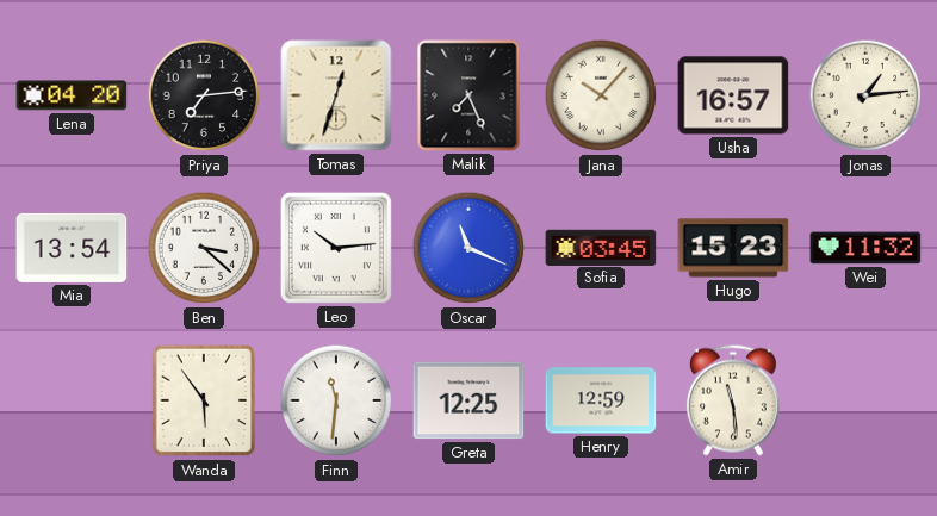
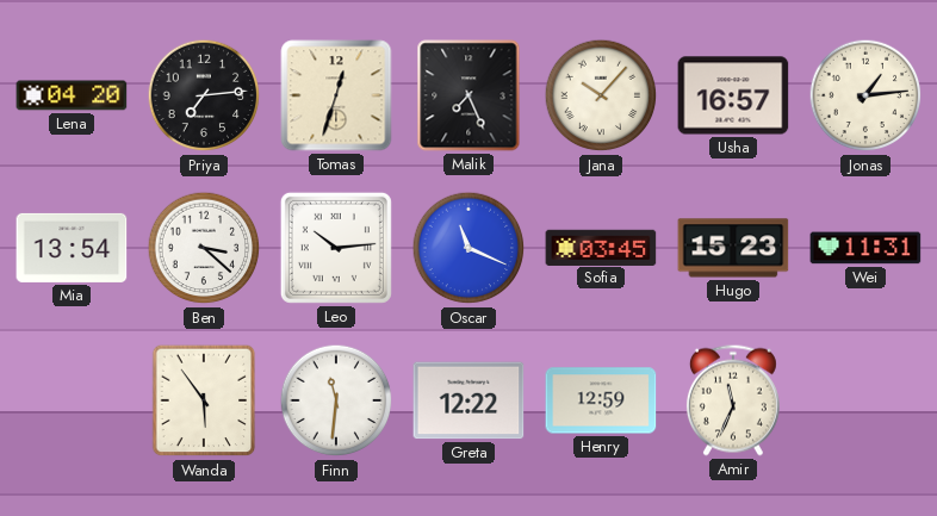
Wei: 11:32 -> 11:31 (865, 248)
Greta: 12:25 -> 12:22 (468, 400)
Amir: 11:29 -> 11:34 (733, 400)
